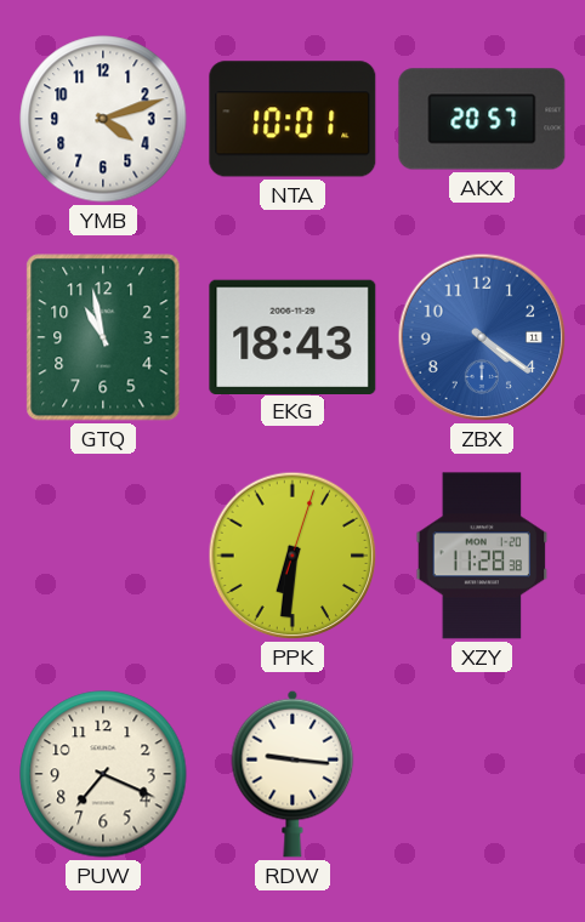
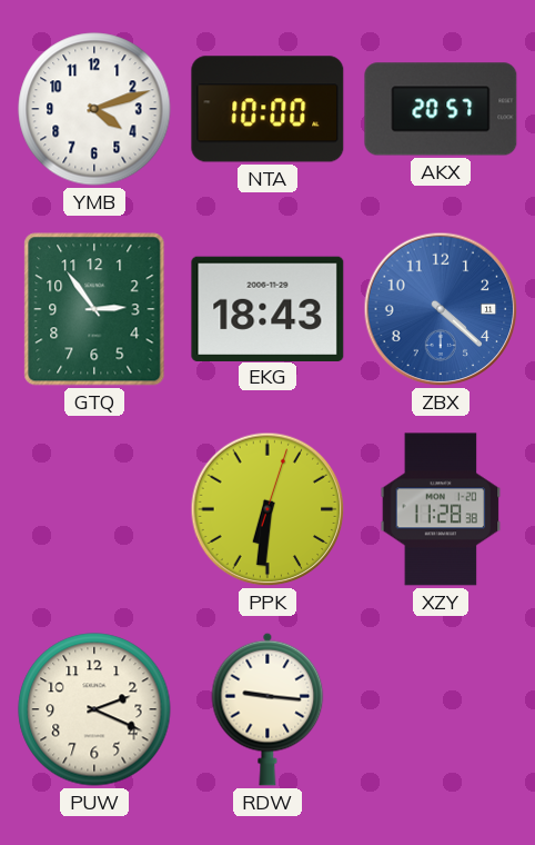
NTA: 10:01 -> 10:00 (267, 109)
GTQ: 10:58 -> 2:54 (94, 309)
ZBX: 4:21 -> 4:22 (441, 309)
PUW: 7:19 -> 2:19 (94, 709)
